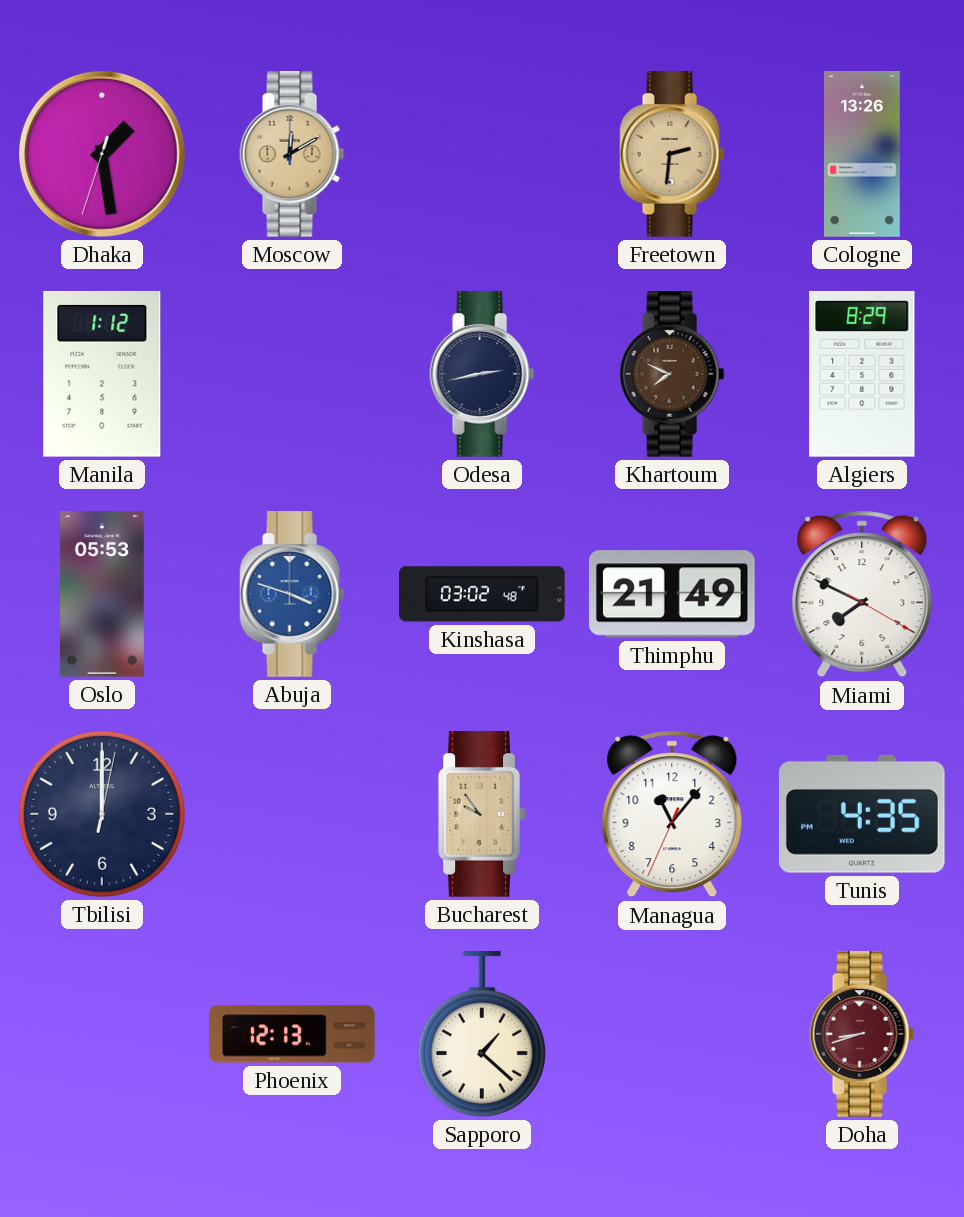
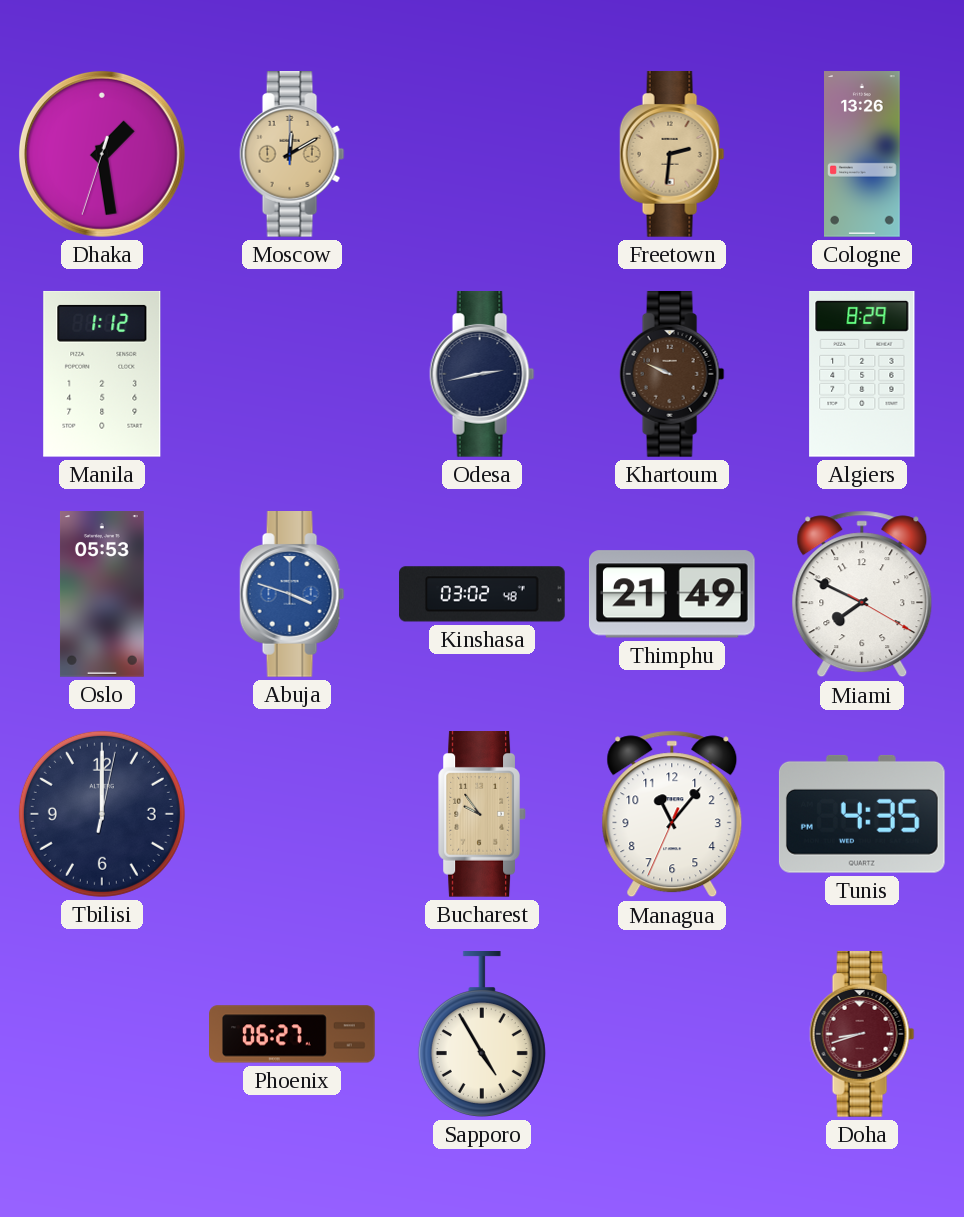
Khartoum: 7:49 -> 9:49 (672, 375)
Phoenix: 12:13 -> 06:27 (292, 1034)
Sapporo: 1:22 -> 4:55 (482, 1035)
